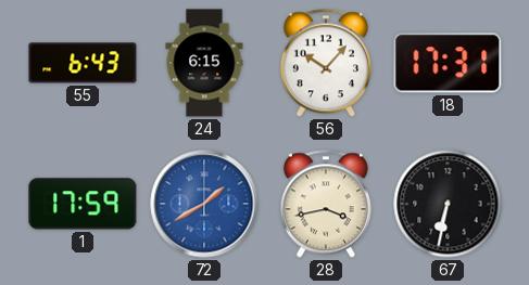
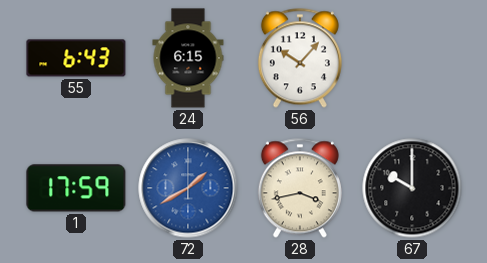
18: 17:31 -> none (448, 63)
67: 6:32 -> 10:00 (412, 188)
